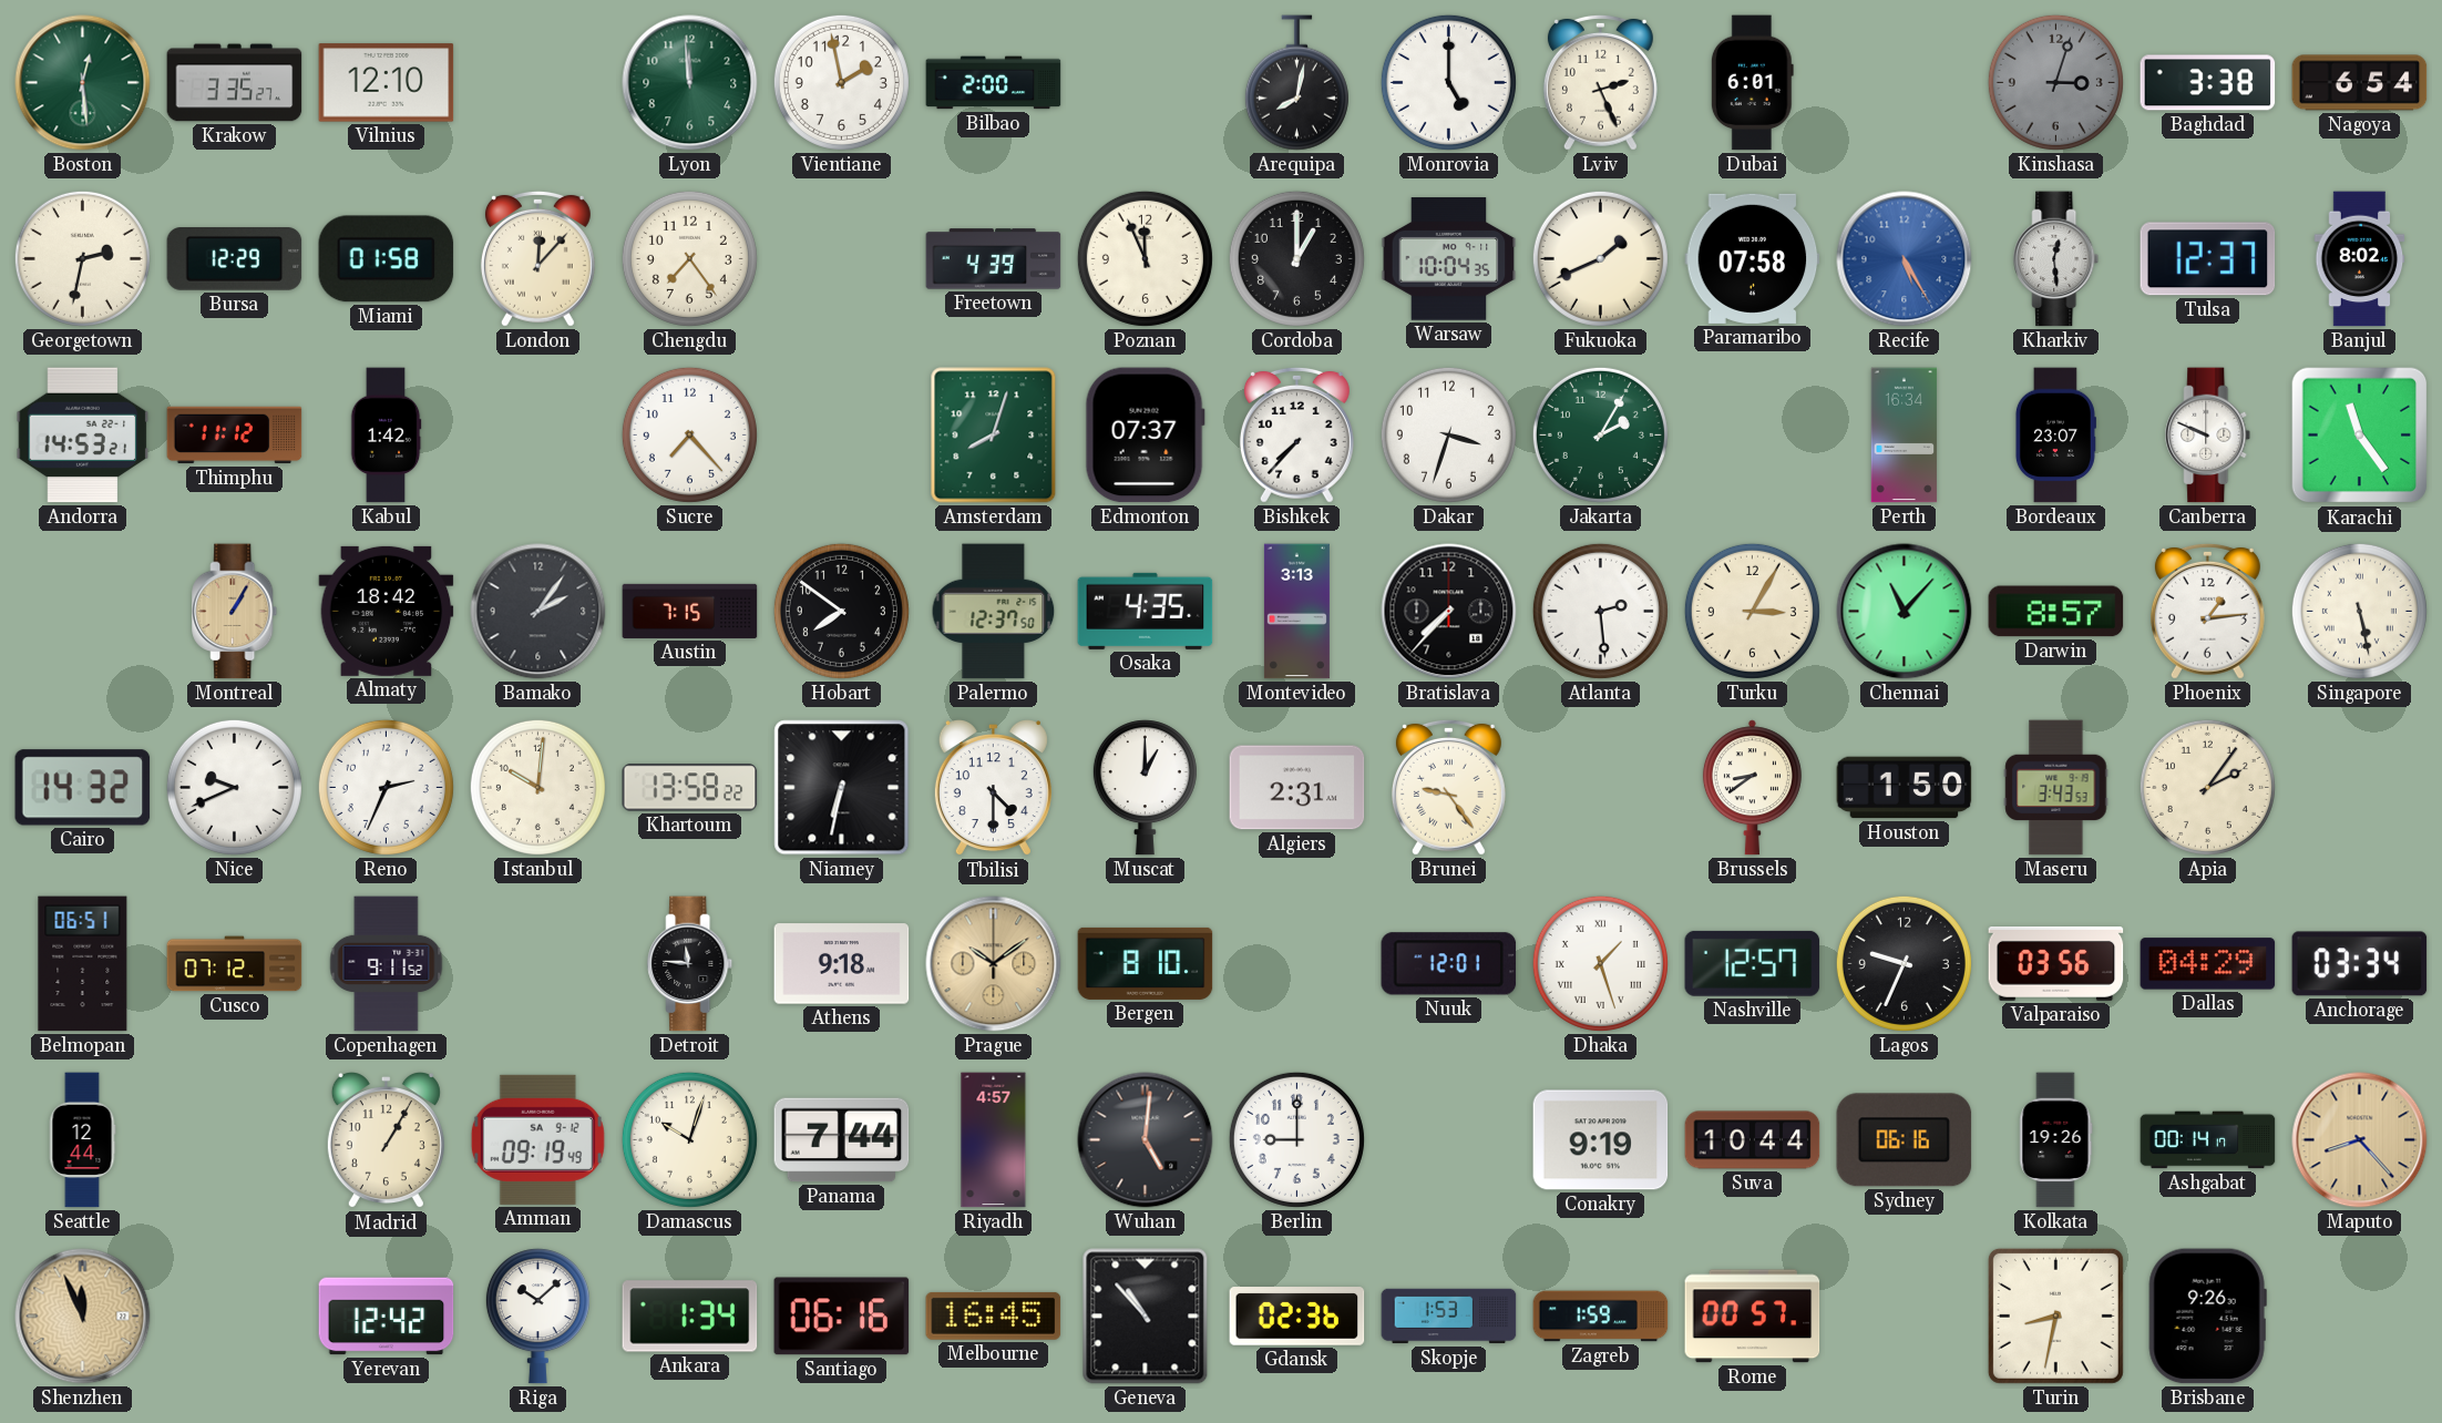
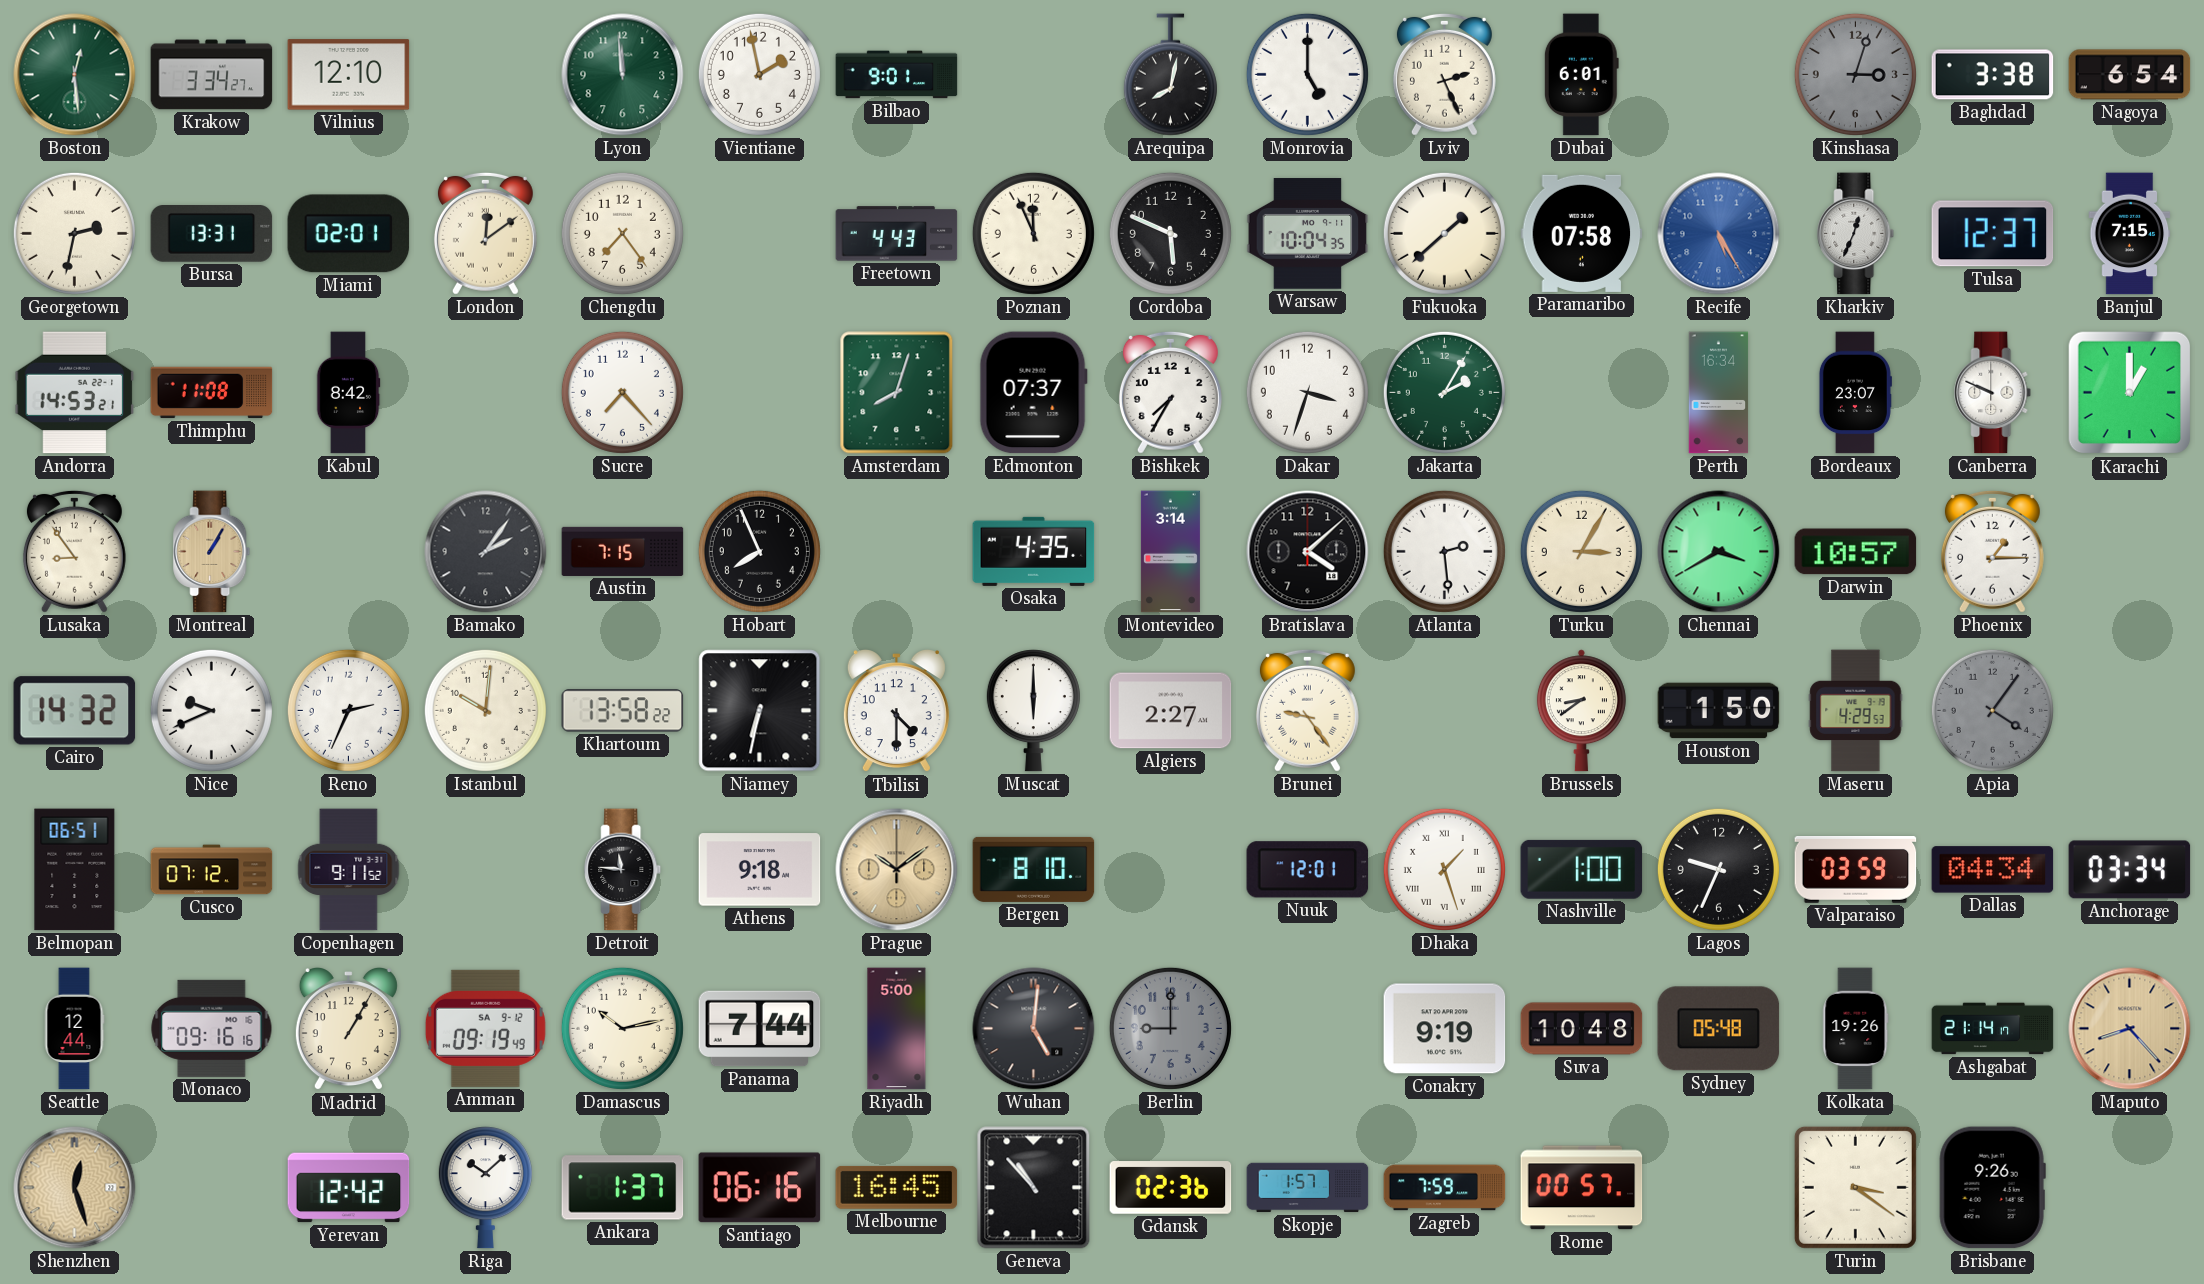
Krakow: 3:35 -> 3:34 (212, 75)
Bilbao: 2:00 -> 9:01 (897, 75)
Bursa: 12:29 -> 13:31 (212, 234)
Miami: 01:58 -> 02:01 (349, 234)
London: 12:07 -> 12:09 (485, 233)
Freetown: 4:39 -> 4:43 (897, 234)
Cordoba: 1:00 -> 5:49 (1170, 233)
Fukuoka: 1:41 -> 1:38 (1444, 233)
Kharkiv: 12:29 -> 12:34 (1856, 234)
Banjul: 8:02 -> 7:15 (2130, 234)
Thimphu: 11:12 -> 11:08 (212, 393)
Kabul: 1:42 -> 8:42 (348, 393)
Bishkek: 7:37 -> 7:35 (1170, 392)
Karachi: 11:24 -> 1:00 (2130, 393)
Lusaka: none -> 8:54 (74, 551)
Almaty: 18:42 -> none (387, 611)
Hobart: 7:51 -> 7:56 (759, 551)
Palermo: 12:37 -> none (994, 612)
Montevideo: 3:13 -> 3:14 (1170, 552)
Bratislava: 7:37 -> 4:08 (1308, 552)
Chennai: 11:07 -> 3:40 (1719, 552)
Darwin: 8:57 -> 10:57 (1856, 552)
Phoenix: 1:14 -> 1:15 (1992, 551)
Singapore: 5:28 -> none (2359, 611)
Muscat: 1:00 -> 6:00 (1033, 711)
Algiers: 2:31 -> 2:27 (1171, 711)
Maseru: 3:43 -> 4:29 (1856, 711)
Apia: 2:06 -> 4:06 (1992, 710)
Apia dial: cream -> grey (1992, 710)
Nashville: 12:57 -> 1:00 (1582, 869)
Valparaiso: 03:56 -> 03:59 (1856, 870)
Dallas: 04:29 -> 04:34 (1993, 870)
Monaco: none -> 09:16 (212, 1028)
Damascus: 10:03 -> 10:13 (622, 1028)
Riyadh: 4:57 -> 5:00 (897, 1029)
Berlin dial: white -> grey (1170, 1028)
Suva: 10:44 -> 10:48 (1582, 1029)
Sydney: 06:16 -> 05:48 (1719, 1029)
Ashgabat: 00:14 -> 21:14 (1993, 1029)
Shenzhen: 11:56 -> 12:27 (75, 1188)
Ankara: 1:34 -> 1:37 (623, 1188)
Skopje: 1:53 -> 1:57 (1308, 1188)
Zagreb: 1:59 -> 7:59 (1445, 1188)
Turin: 8:32 -> 3:21 (1855, 1187)
